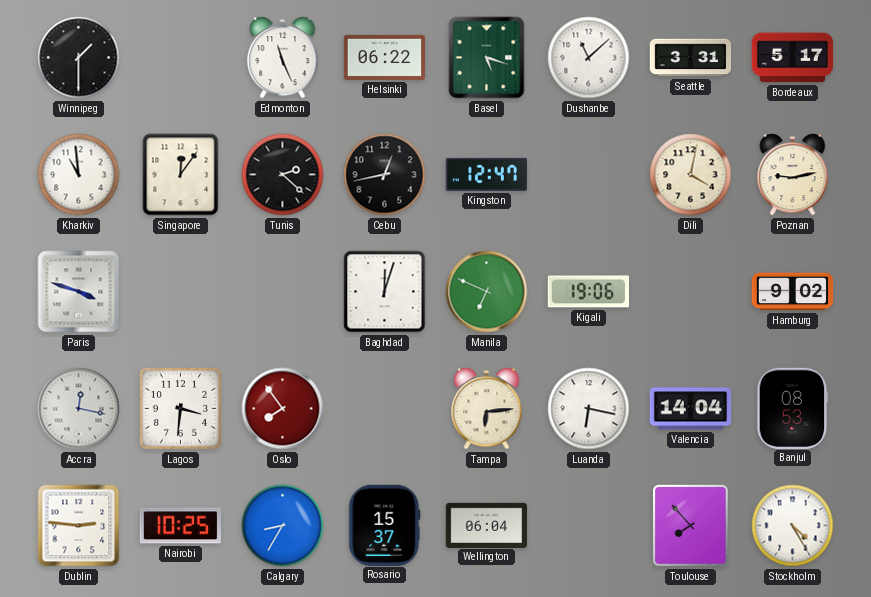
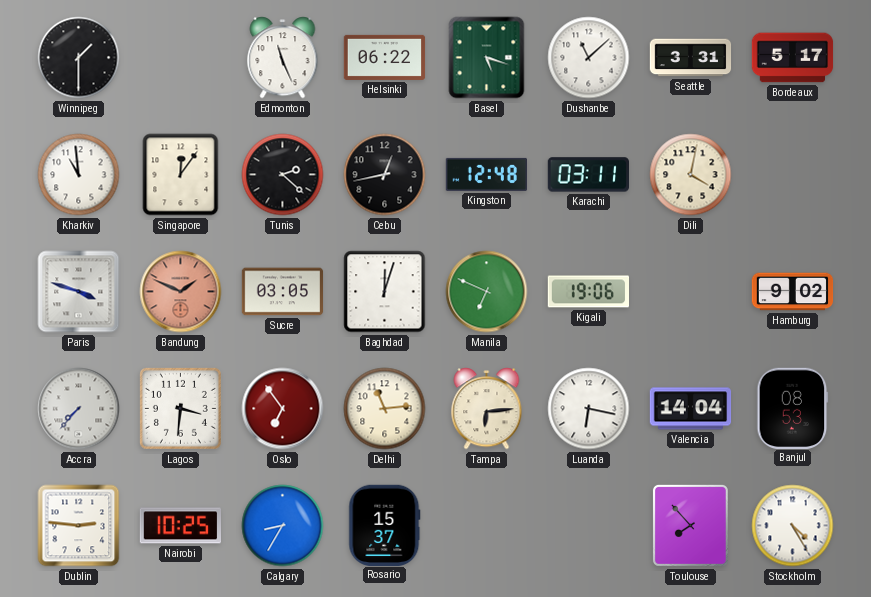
Kingston: 12:47 -> 12:48 (486, 174)
Karachi: none -> 03:11 (588, 175)
Poznan: 9:13 -> none (793, 175)
Bandung: none -> 1:49 (181, 292)
Sucre: none -> 03:05 (283, 292)
Accra: 12:17 -> 7:37 (79, 409)
Oslo: 7:54 -> 6:54 (283, 409)
Delhi: none -> 11:14 (385, 409)
Wellington: 06:04 -> none (487, 525)
